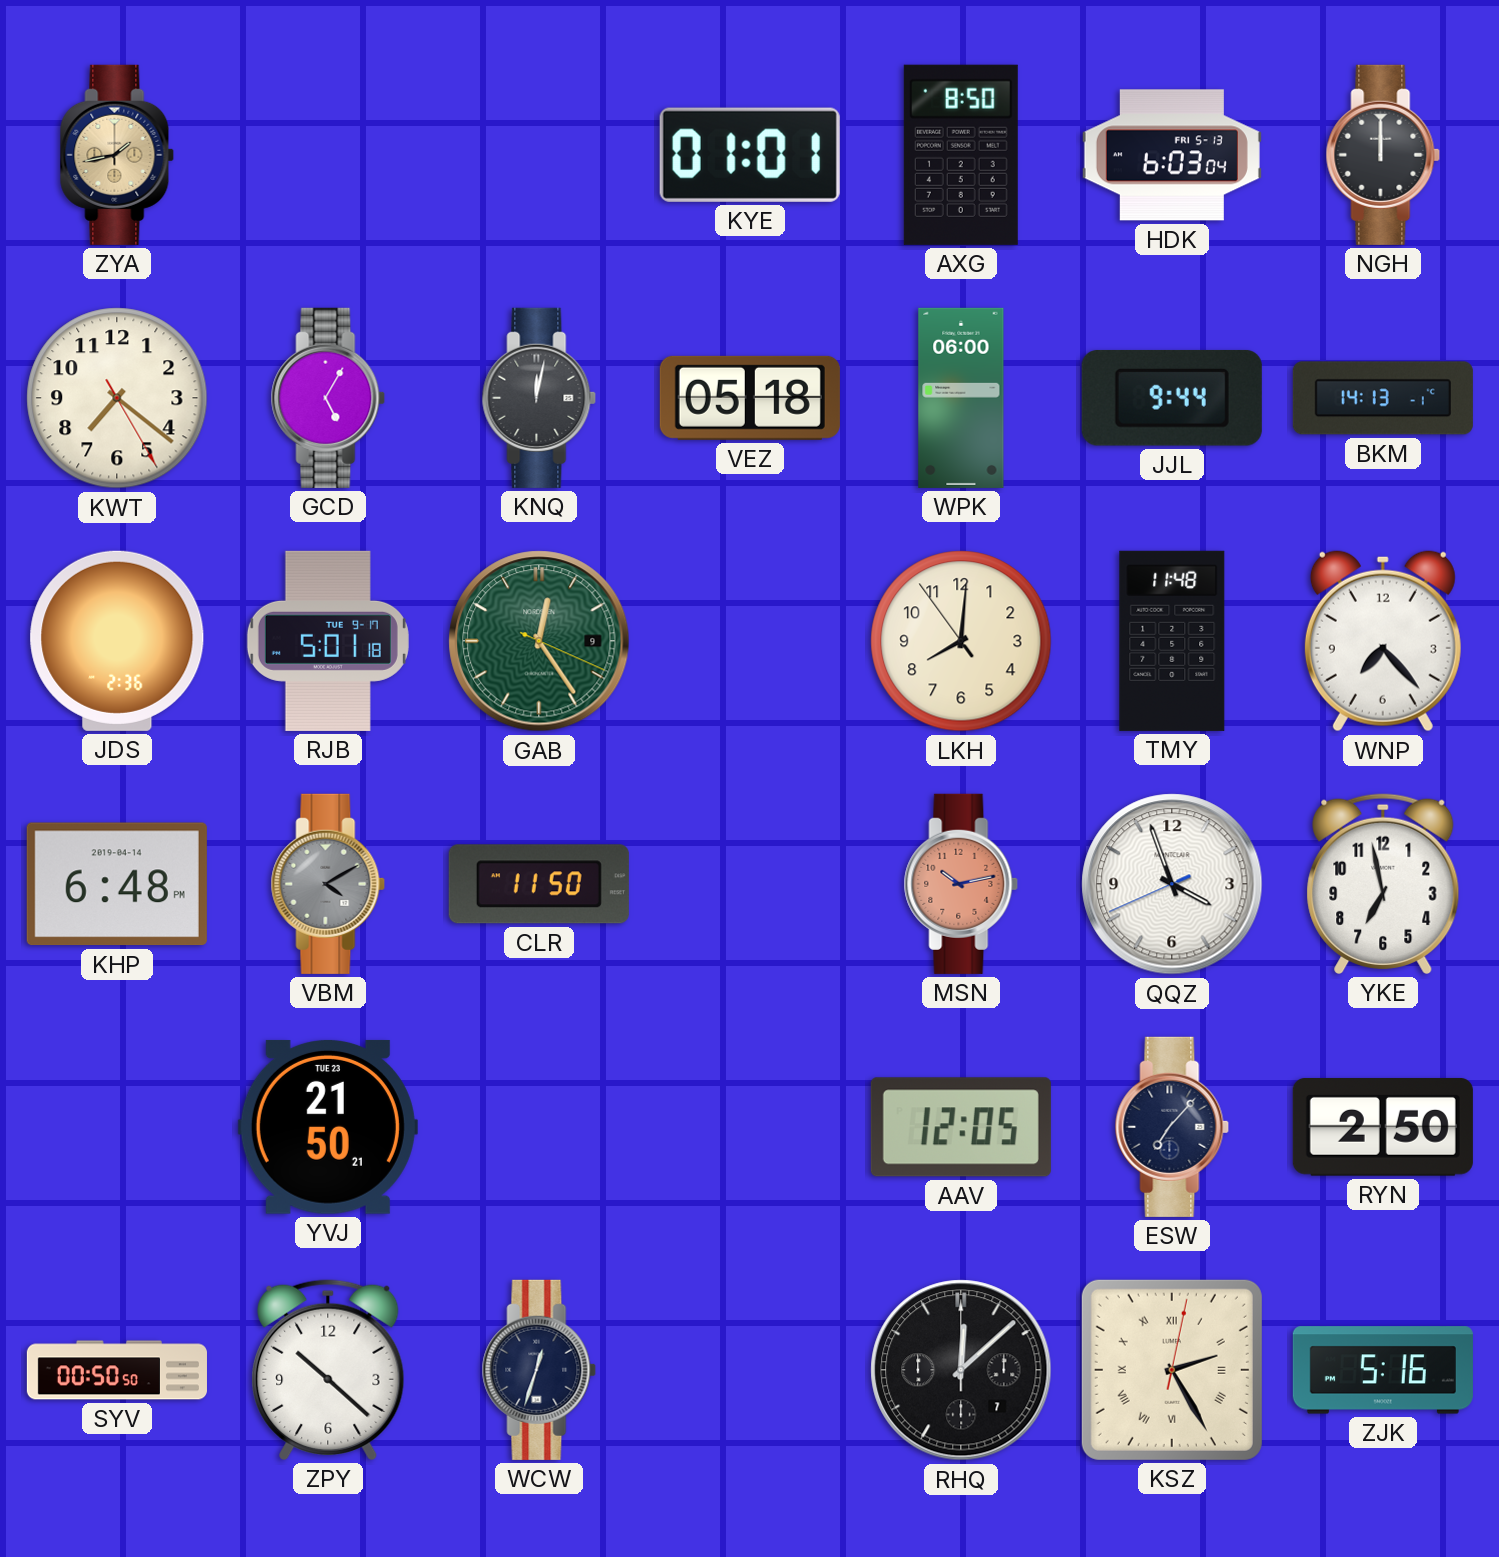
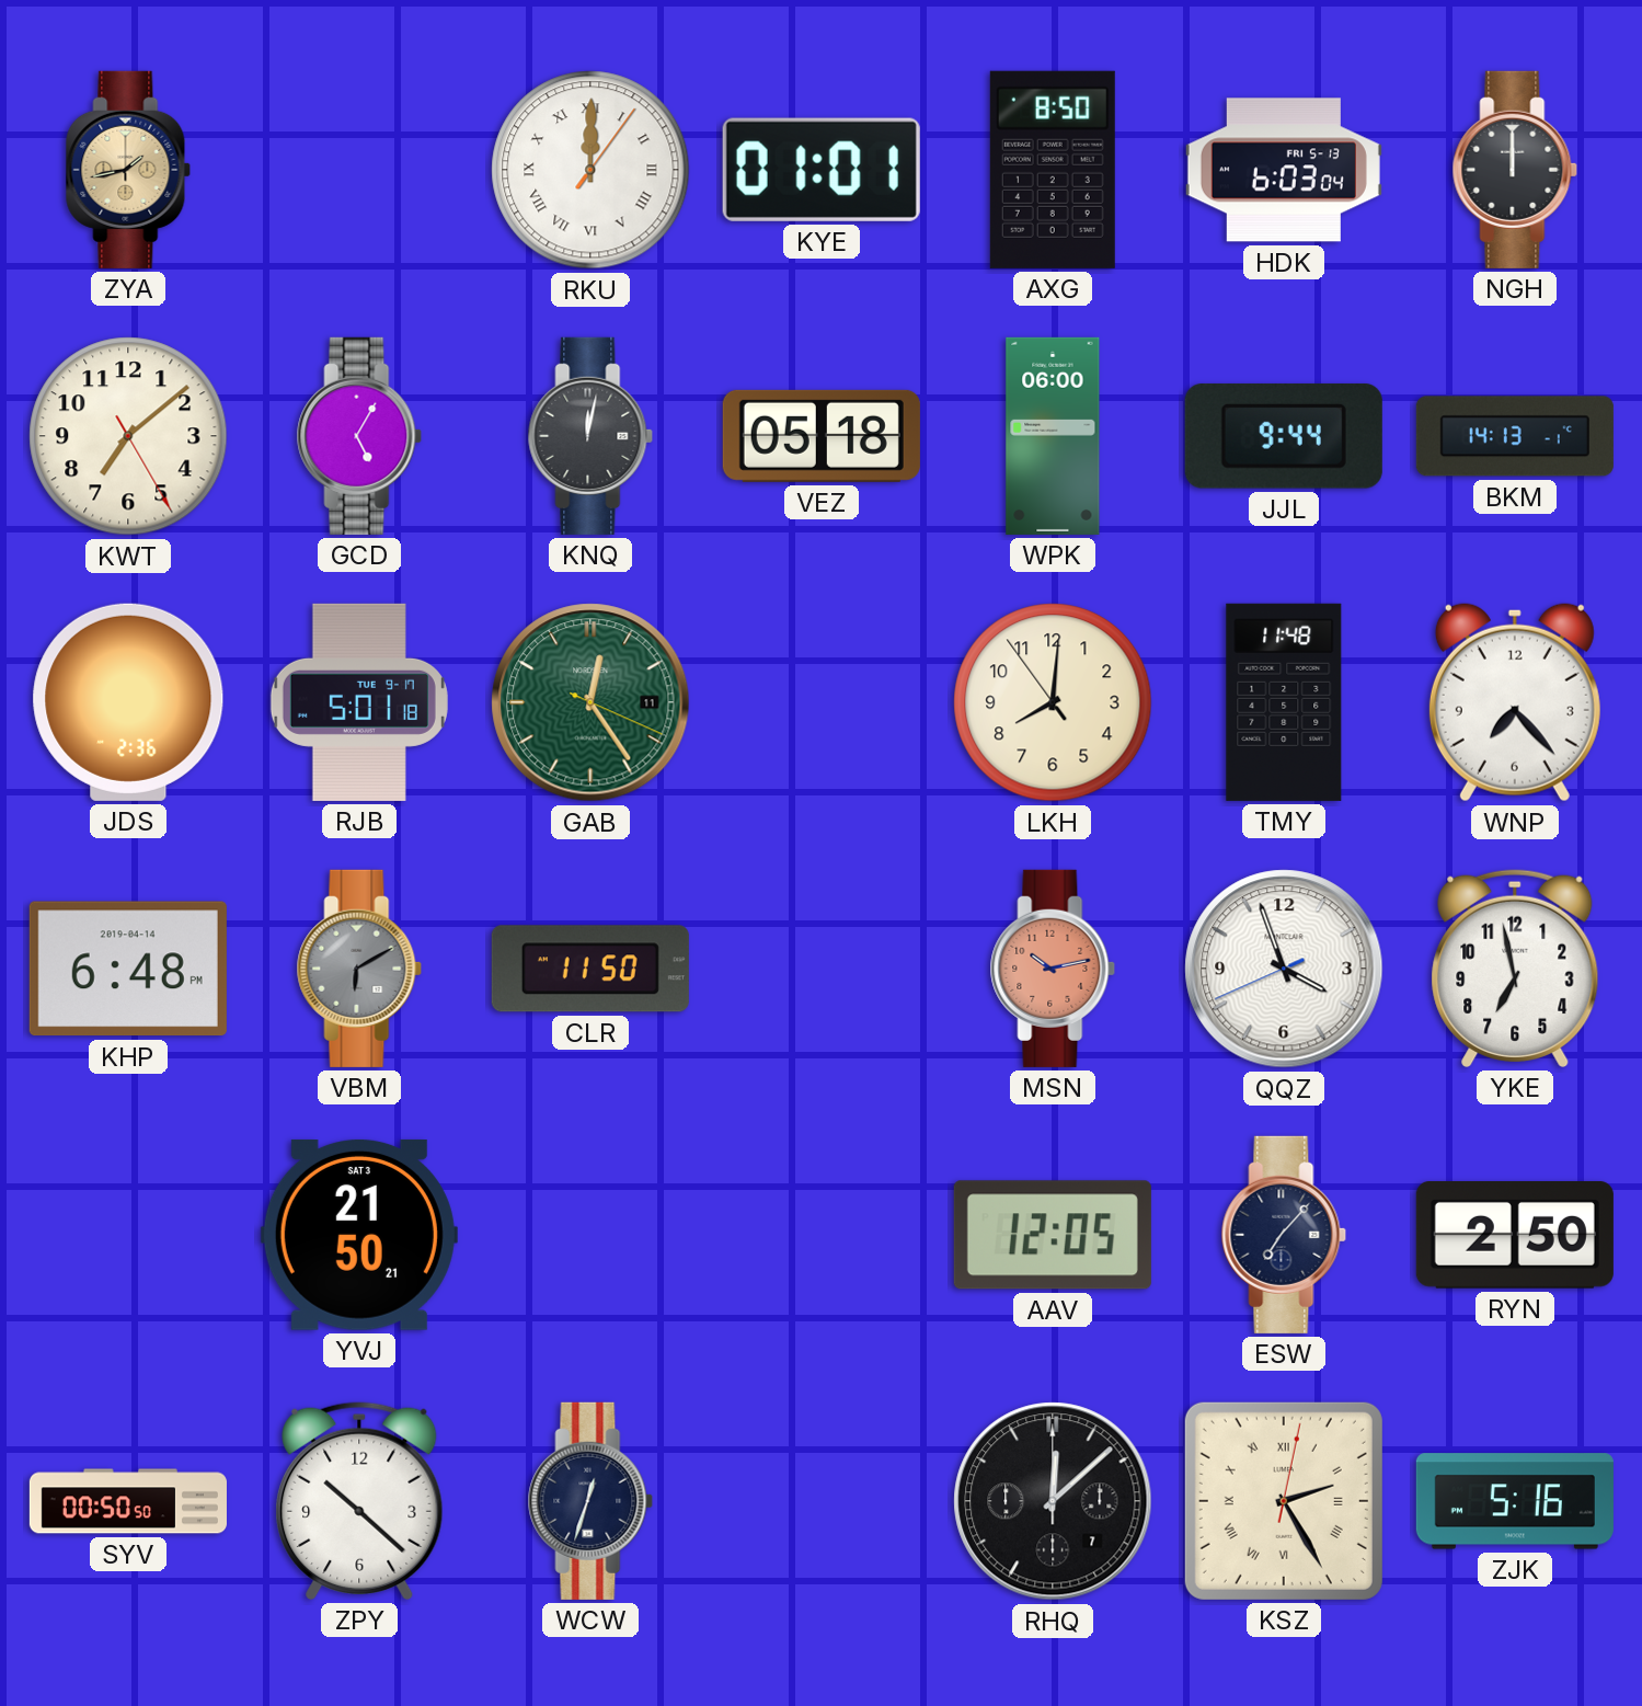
RKU: none -> 12:00 (590, 170)
KWT: 7:21 -> 7:08 (128, 436)
GAB date: 9 -> 11 (590, 702)
VBM: 4:10 -> 6:10 (359, 969)
YVJ date: TUE 23 -> SAT 3 (359, 1235)
